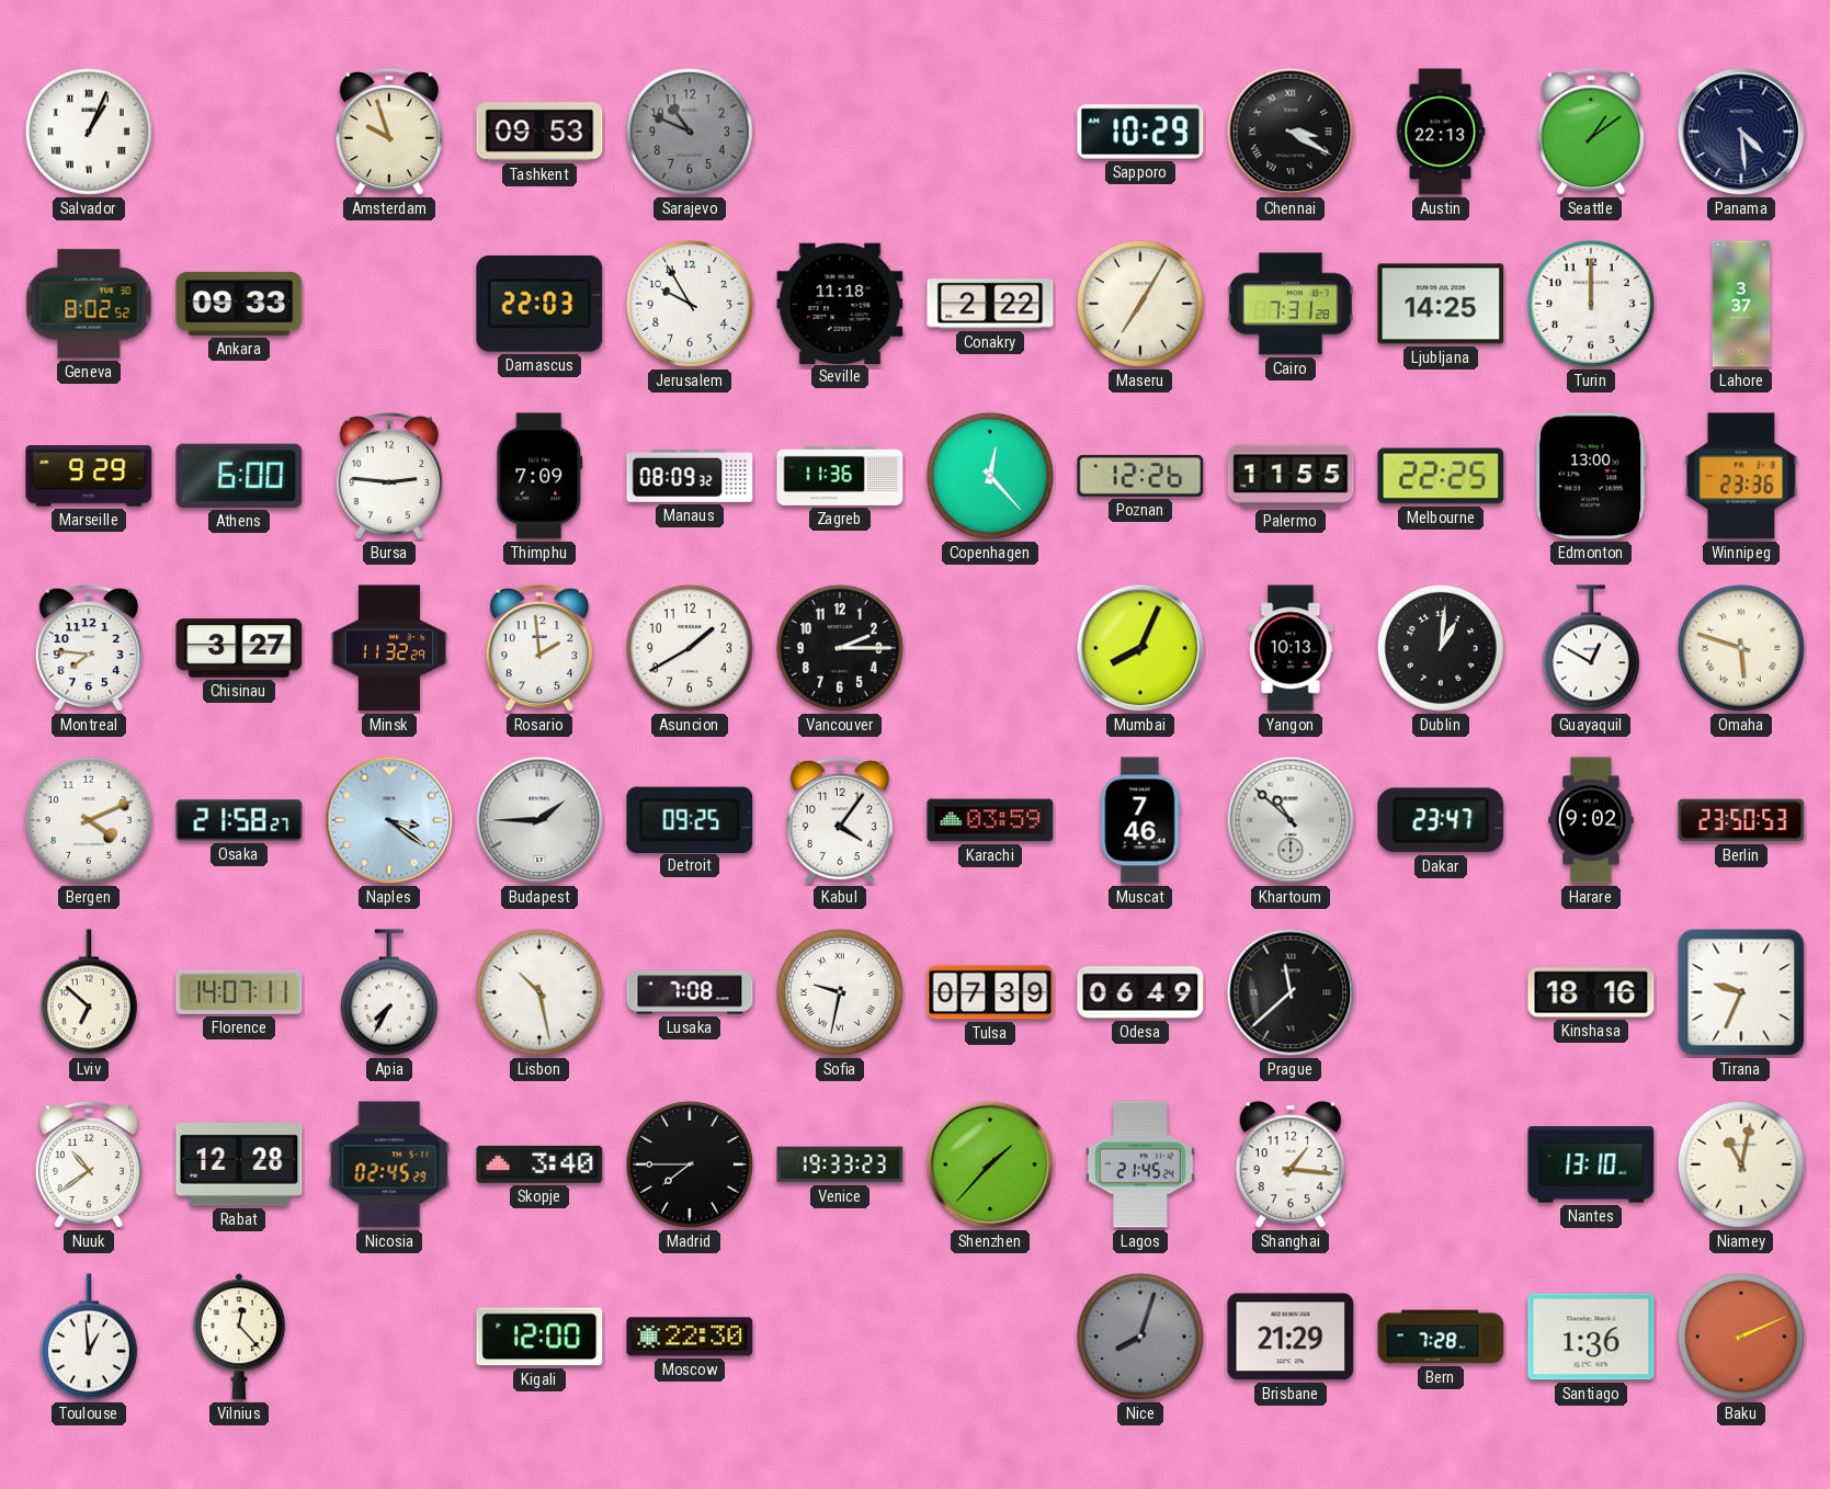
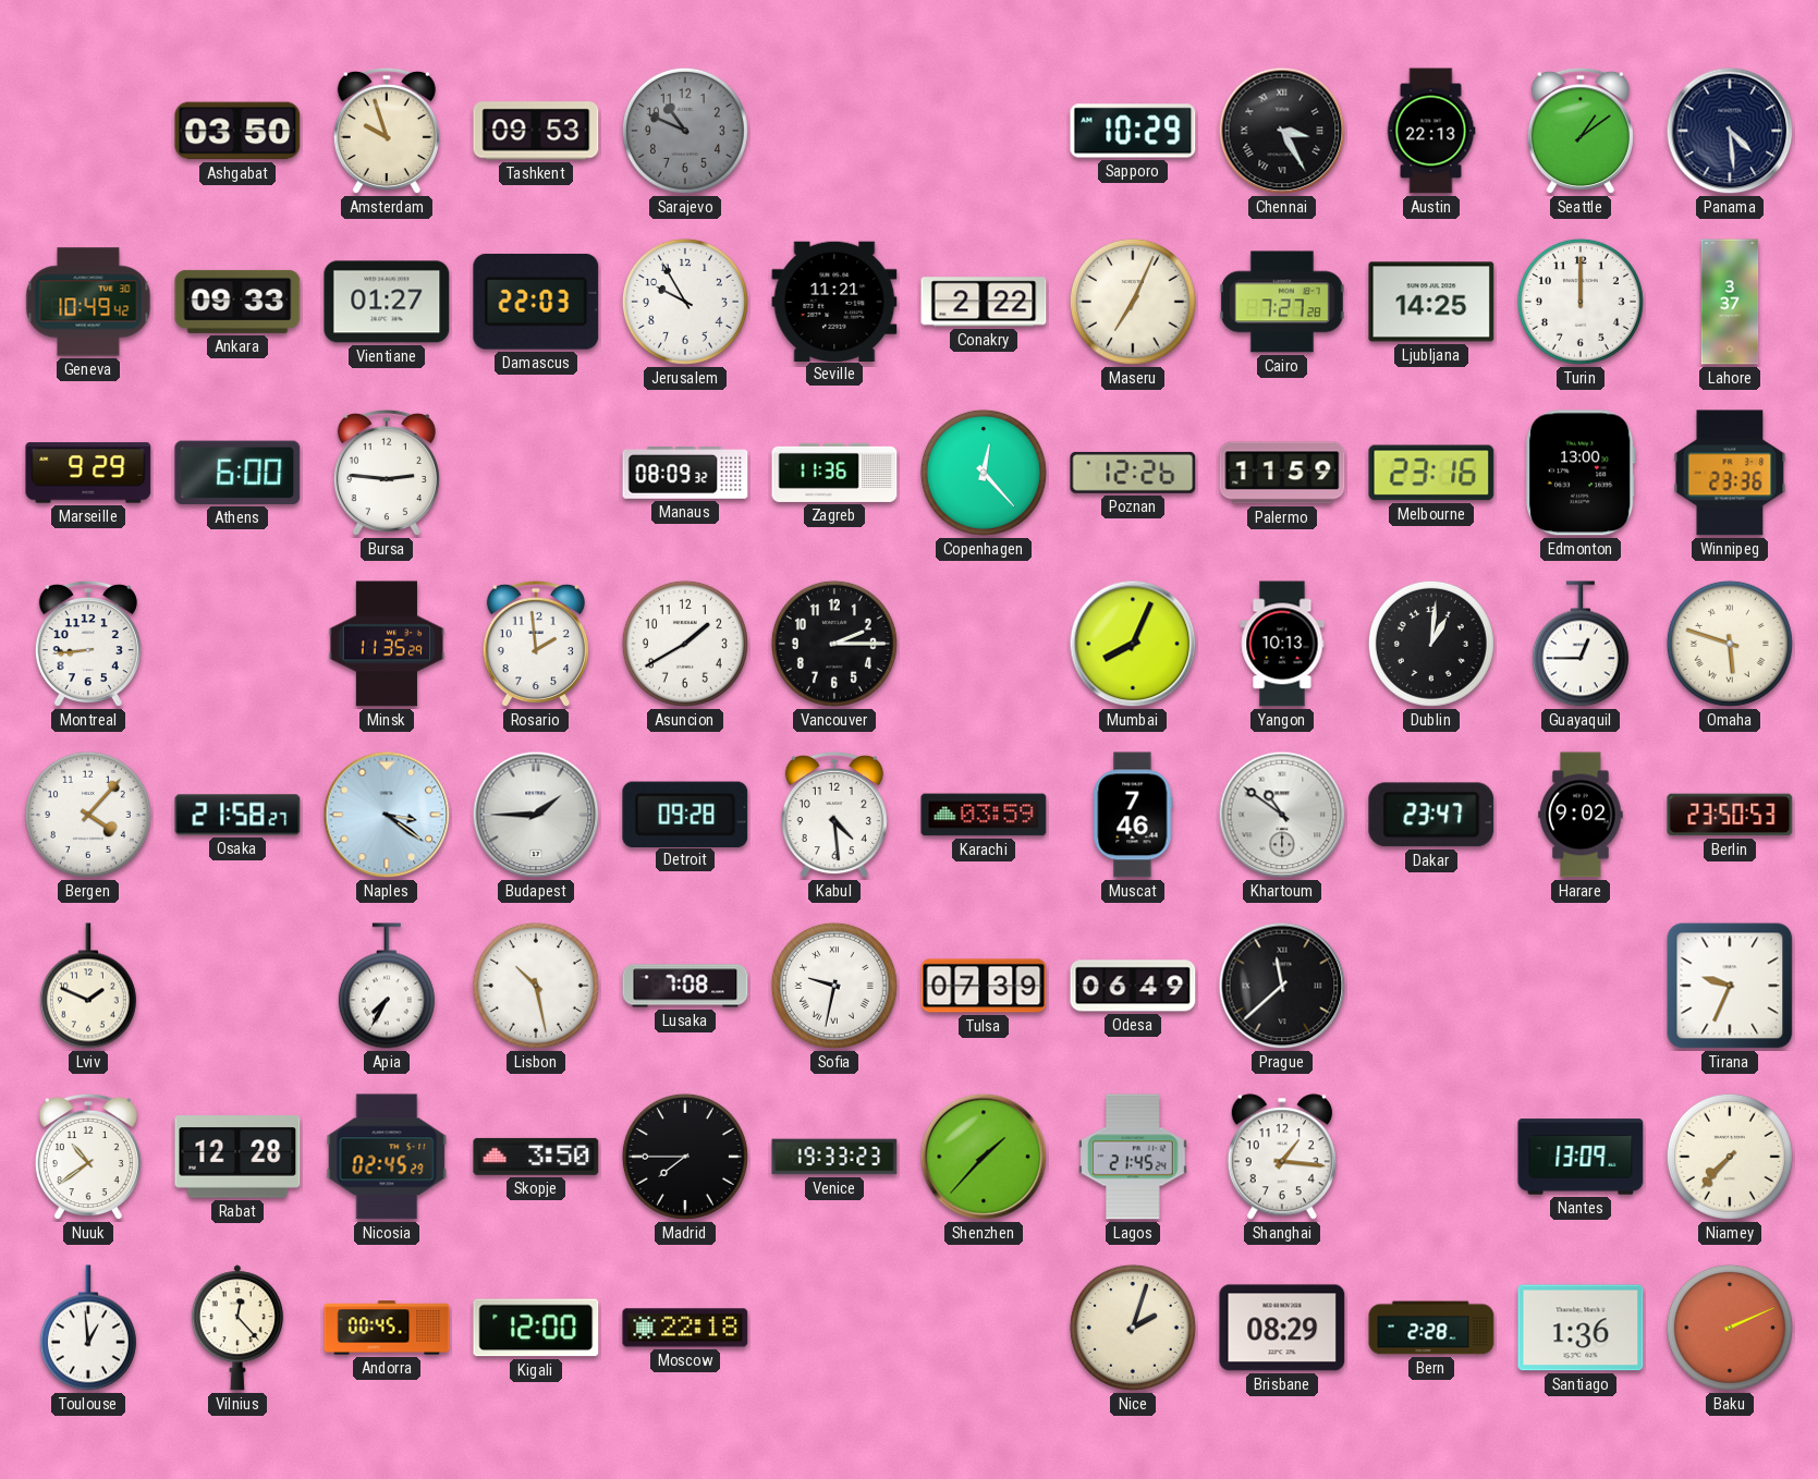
Salvador: 1:04 -> none (89, 132)
Ashgabat: none -> 03:50 (237, 131)
Chennai: 3:20 -> 3:25 (1282, 131)
Geneva: 8:02 -> 10:49 (88, 302)
Vientiane: none -> 01:27 (387, 302)
Seville: 11:18 -> 11:21 (834, 301)
Maseru: 7:05 -> 7:04 (1133, 302)
Cairo: 7:31 -> 7:27 (1282, 302)
Thimphu: 7:09 -> none (539, 476)
Palermo: 11:55 -> 11:59 (1282, 473)
Melbourne: 22:25 -> 23:16 (1431, 473)
Montreal: 7:46 -> 8:44 (88, 644)
Chisinau: 3:27 -> none (239, 648)
Minsk: 11:32 -> 11:35 (387, 644)
Guayaquil: 12:50 -> 12:45 (1581, 644)
Bergen: 4:11 -> 4:07 (88, 815)
Detroit: 09:25 -> 09:28 (685, 814)
Kabul: 4:06 -> 4:29 (834, 815)
Khartoum: 10:52 -> 10:51 (1282, 815)
Lviv: 6:52 -> 1:49 (88, 986)
Florence: 14:07 -> none (239, 992)
Kinshasa: 18:16 -> none (1591, 992)
Skopje: 3:40 -> 3:50 (536, 1157)
Nantes: 13:10 -> 13:09 (1581, 1157)
Niamey: 11:02 -> 7:37 (1730, 1157)
Andorra: none -> 00:45 (387, 1328)
Moscow: 22:30 -> 22:18 (685, 1328)
Nice: 8:03 -> 2:03 (1133, 1328)
Nice dial: grey -> cream (1133, 1328)
Brisbane: 21:29 -> 08:29 (1282, 1328)
Bern: 7:28 -> 2:28 (1431, 1328)
